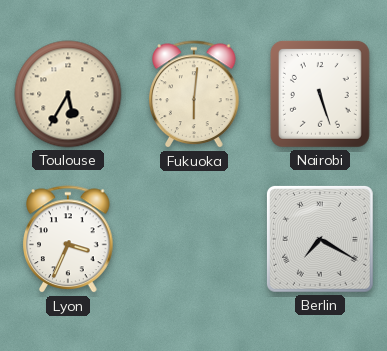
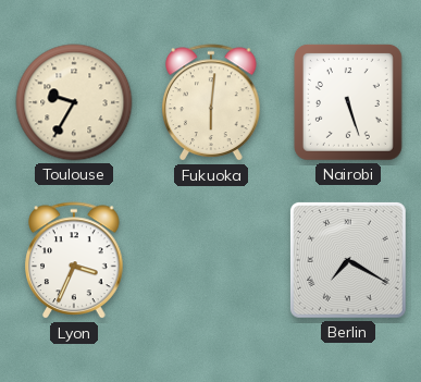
Toulouse: 5:35 -> 9:35 (74, 102)
